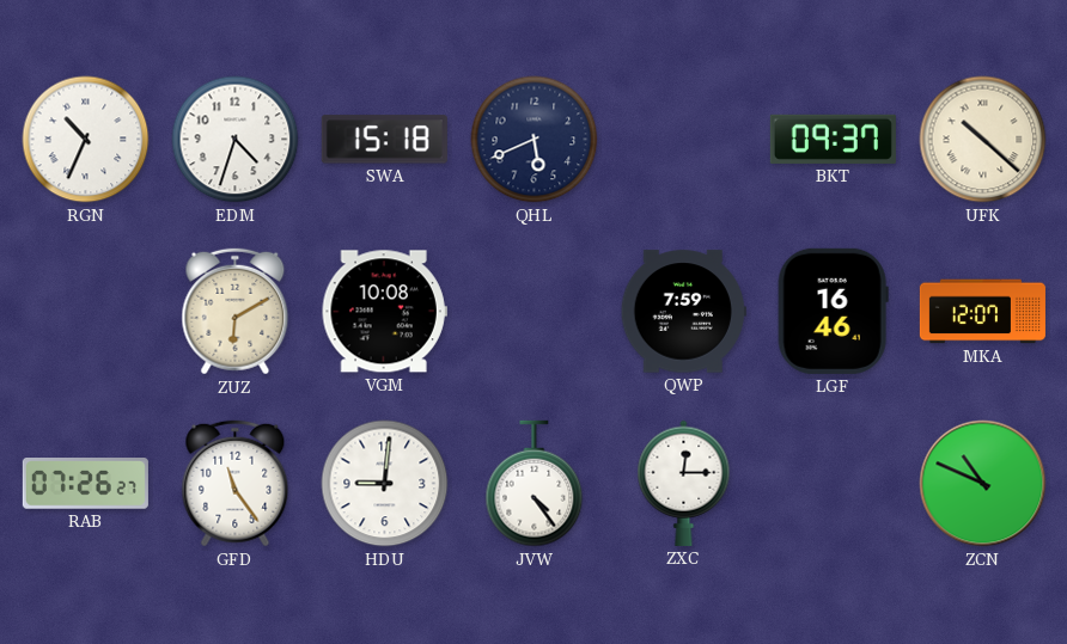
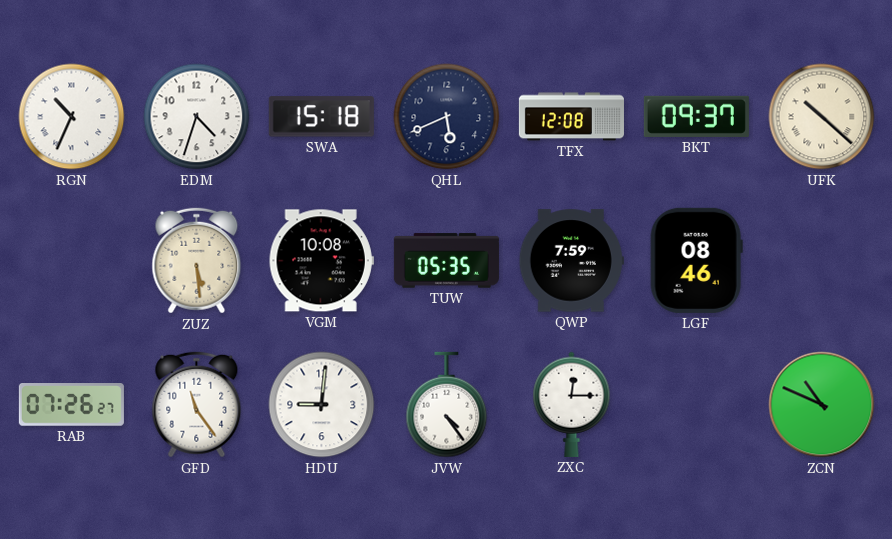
TFX: none -> 12:08 (571, 117)
ZUZ: 6:10 -> 5:29 (197, 261)
TUW: none -> 05:35 (446, 261)
LGF: 16:46 -> 08:46 (696, 260)
MKA: 12:07 -> none (982, 312)
